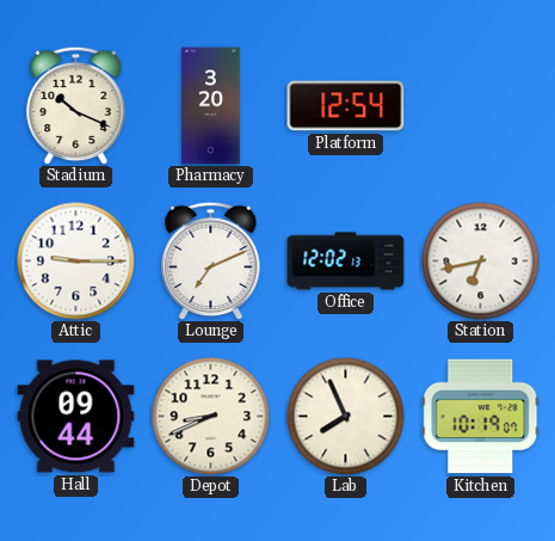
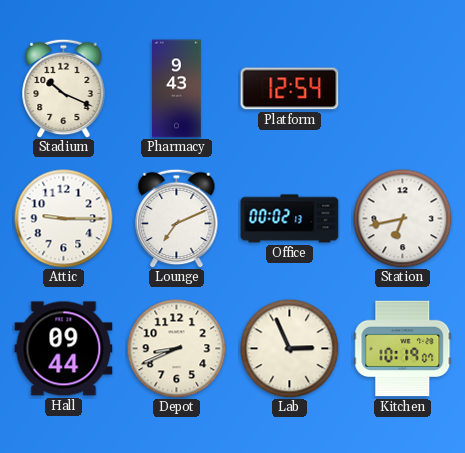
Pharmacy: 3:20 -> 9:43 (177, 89)
Office: 12:02 -> 00:02 (290, 219)
Lab: 7:56 -> 2:56 (290, 349)
